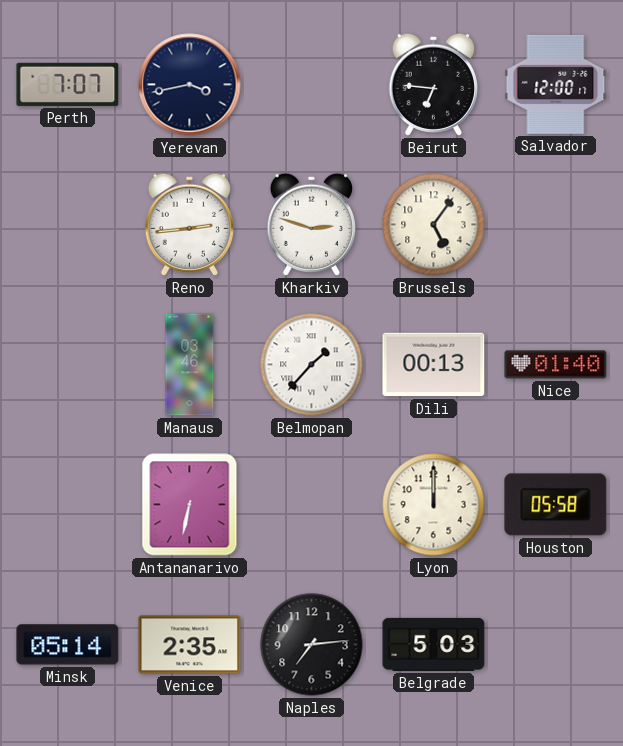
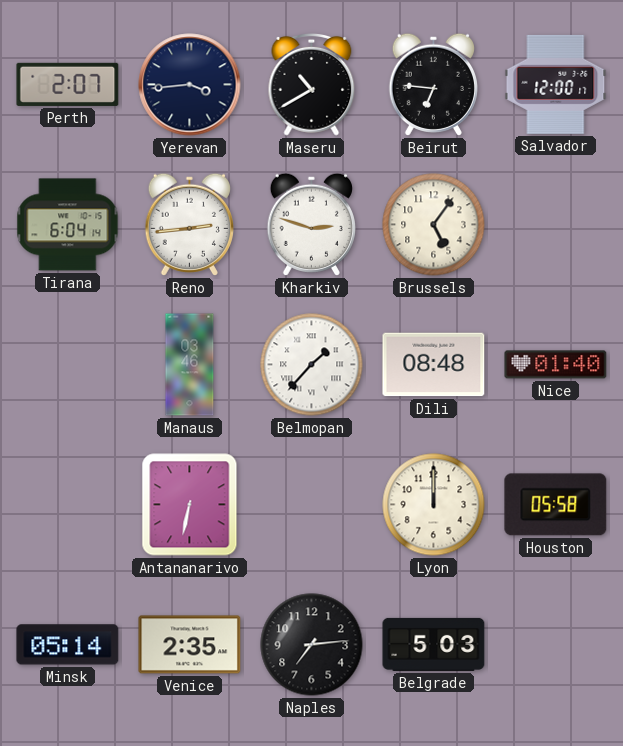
Perth: 7:07 -> 2:07 (68, 84)
Yerevan: 3:43 -> 3:44 (190, 85)
Maseru: none -> 10:40 (312, 84)
Tirana: none -> 6:04 (68, 225)
Dili: 00:13 -> 08:48 (434, 365)
